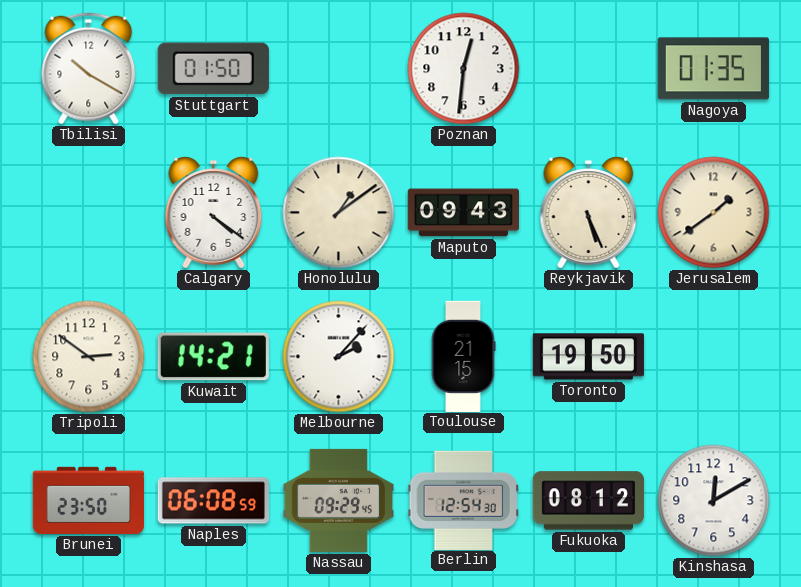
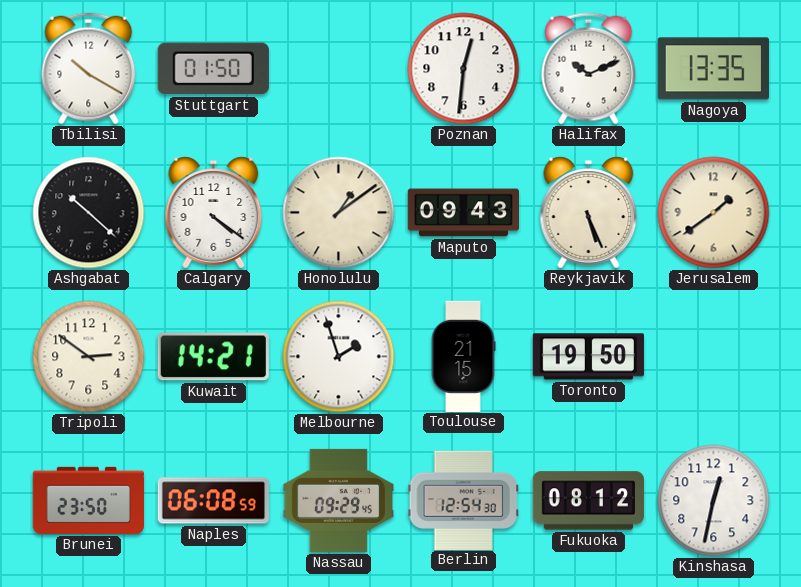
Halifax: none -> 10:11 (589, 69)
Nagoya: 01:35 -> 13:35 (713, 69)
Ashgabat: none -> 10:22 (89, 213)
Melbourne: 2:07 -> 1:57 (339, 357)
Kinshasa: 12:10 -> 12:32 (714, 501)
